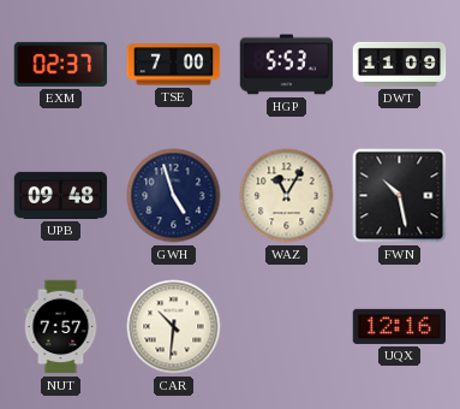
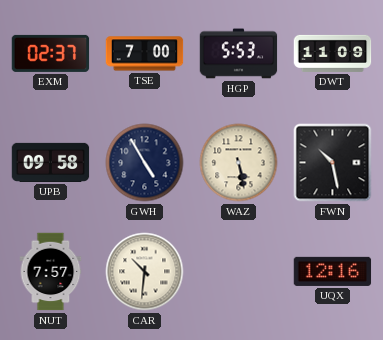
UPB: 09:48 -> 09:58 (51, 162)
GWH: 4:57 -> 4:55 (145, 163)
WAZ: 11:05 -> 5:28 (239, 163)
